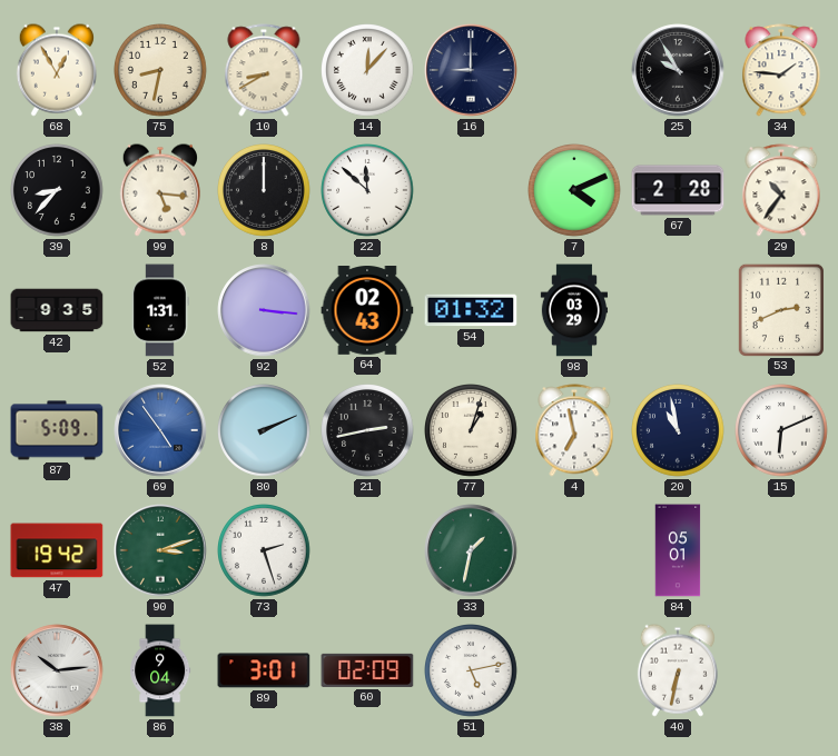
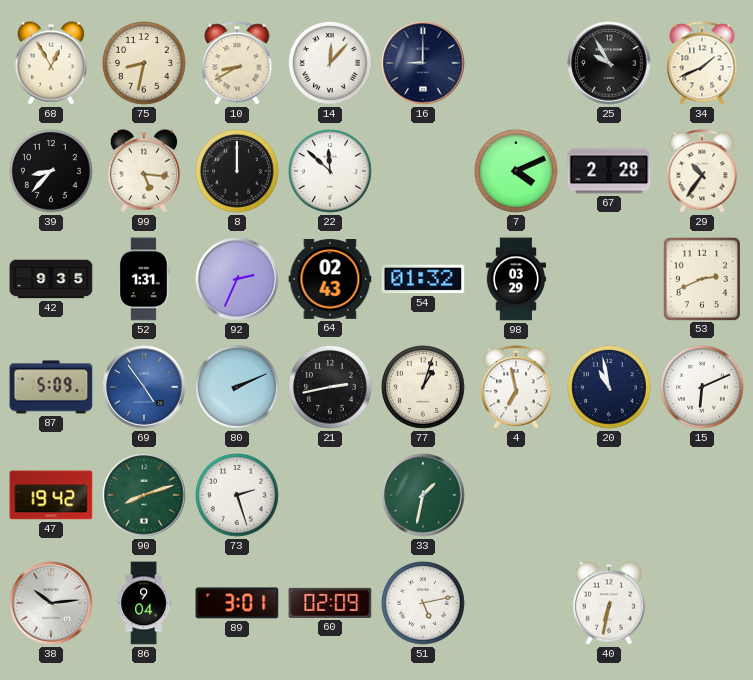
34: 1:46 -> 1:41 (702, 63)
92: 3:16 -> 2:34 (237, 279)
90: 3:12 -> 8:12 (144, 495)
84: 05:01 -> none (678, 550)
